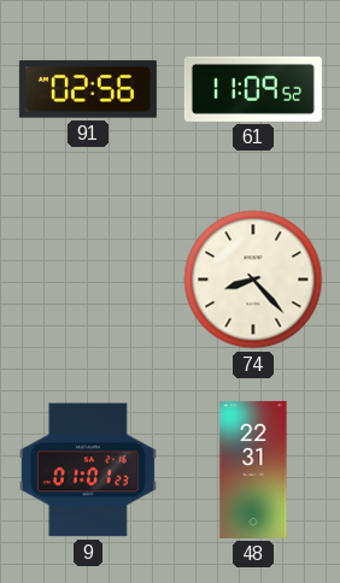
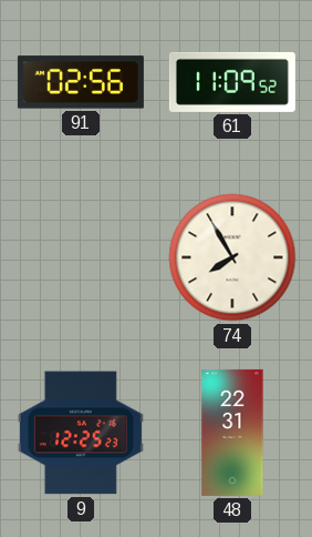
74: 8:23 -> 7:55 (232, 257)
9: 01:01 -> 12:25 (81, 433)
